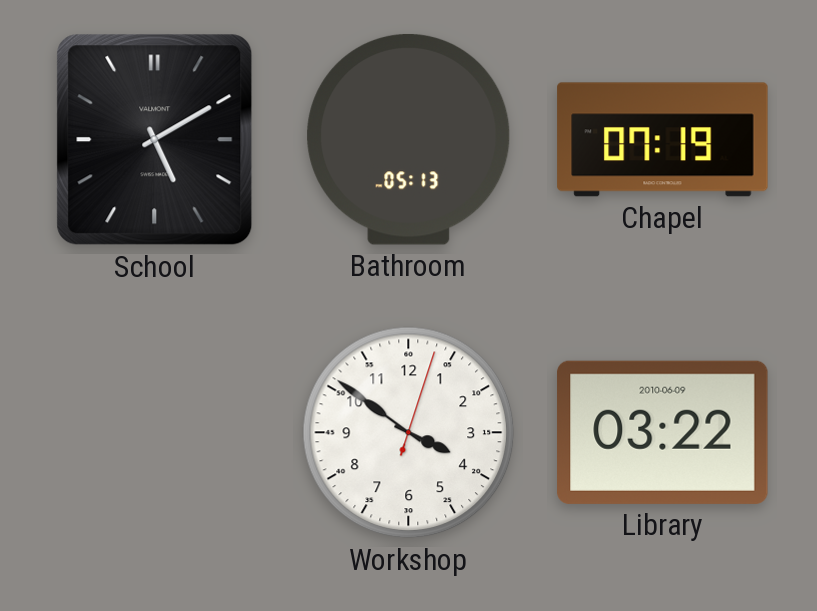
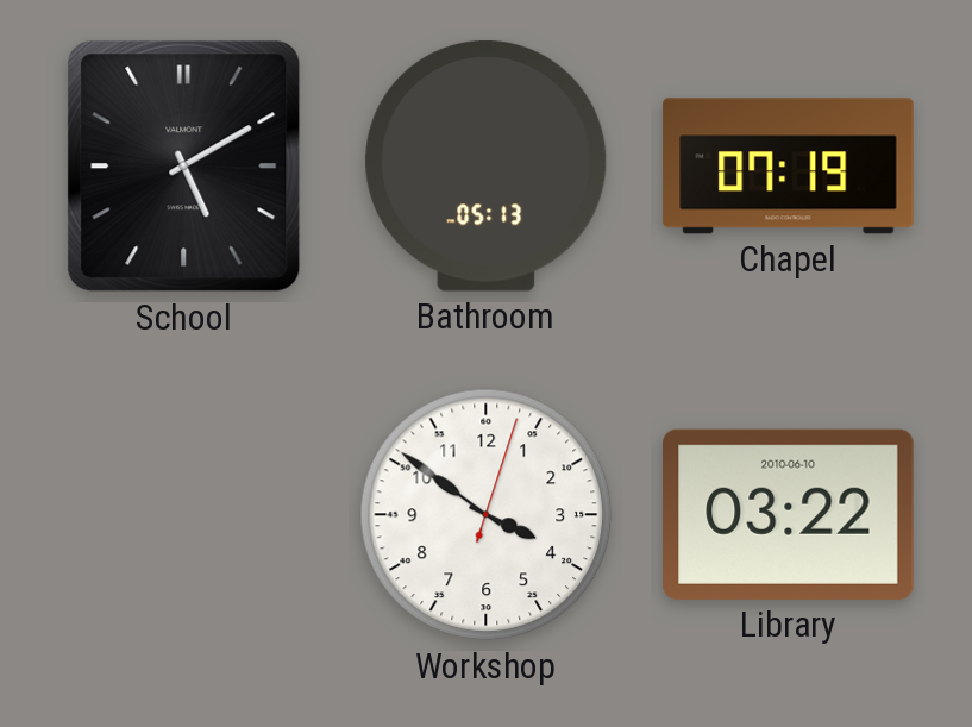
Library date: 2010-06-09 -> 2010-06-10 (789, 514)
